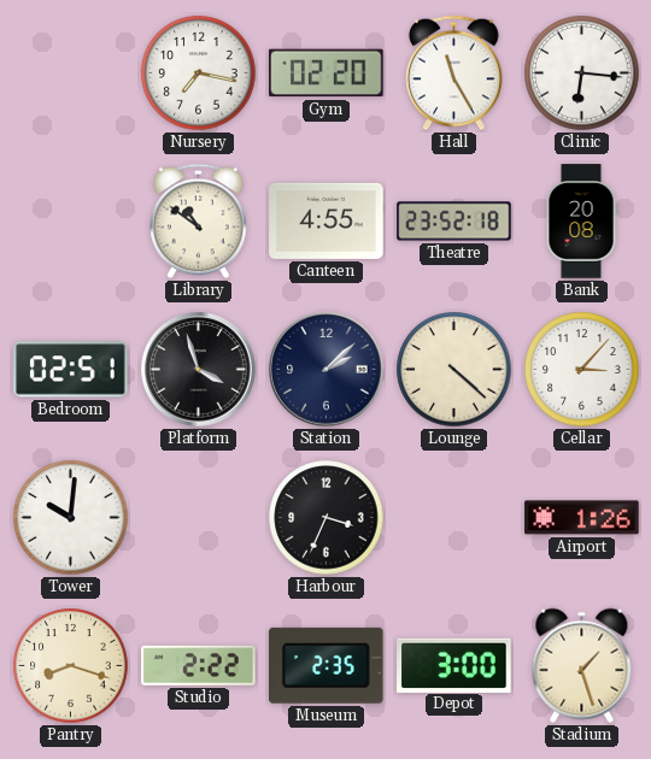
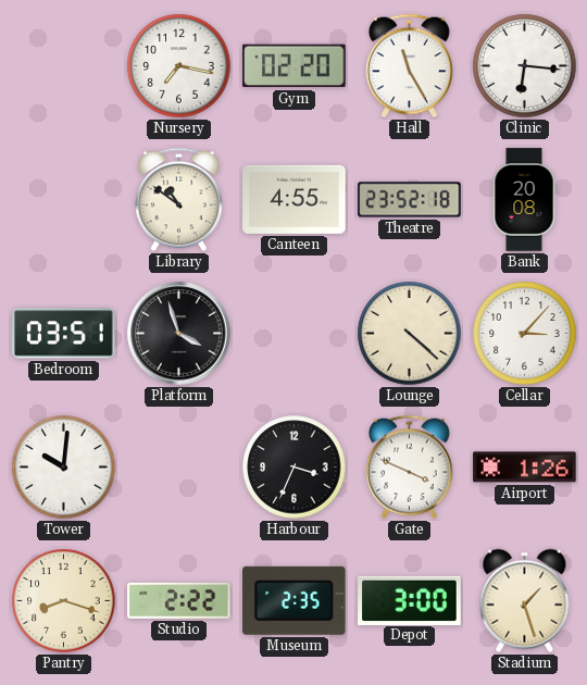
Bedroom: 02:51 -> 03:51 (64, 334)
Station: 2:08 -> none (327, 370)
Gate: none -> 3:49 (410, 468)
